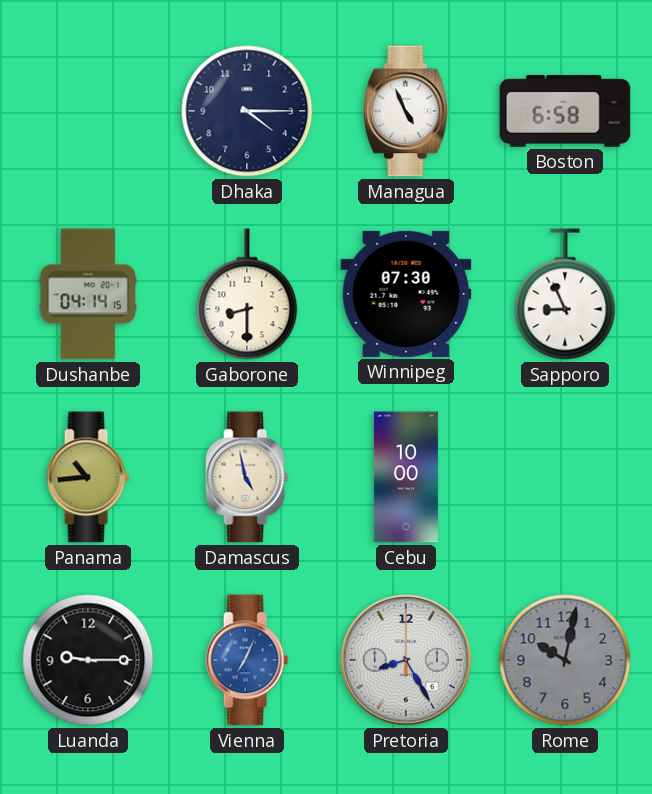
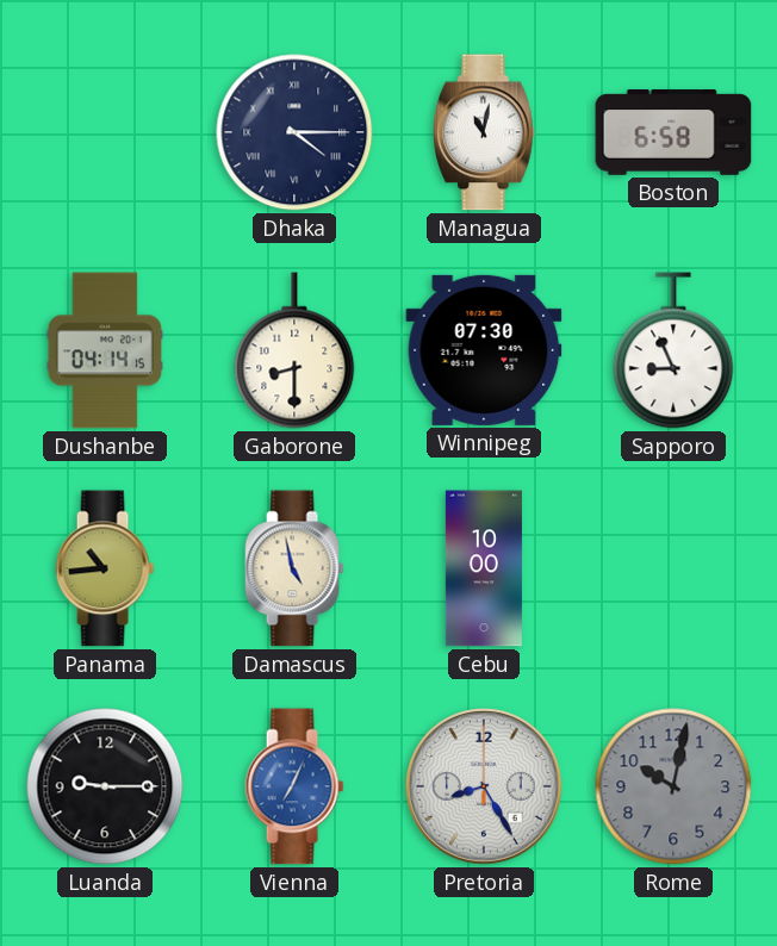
Dhaka numerals: Arabic -> Roman (294, 132)
Managua: 4:56 -> 11:02 (484, 132)
